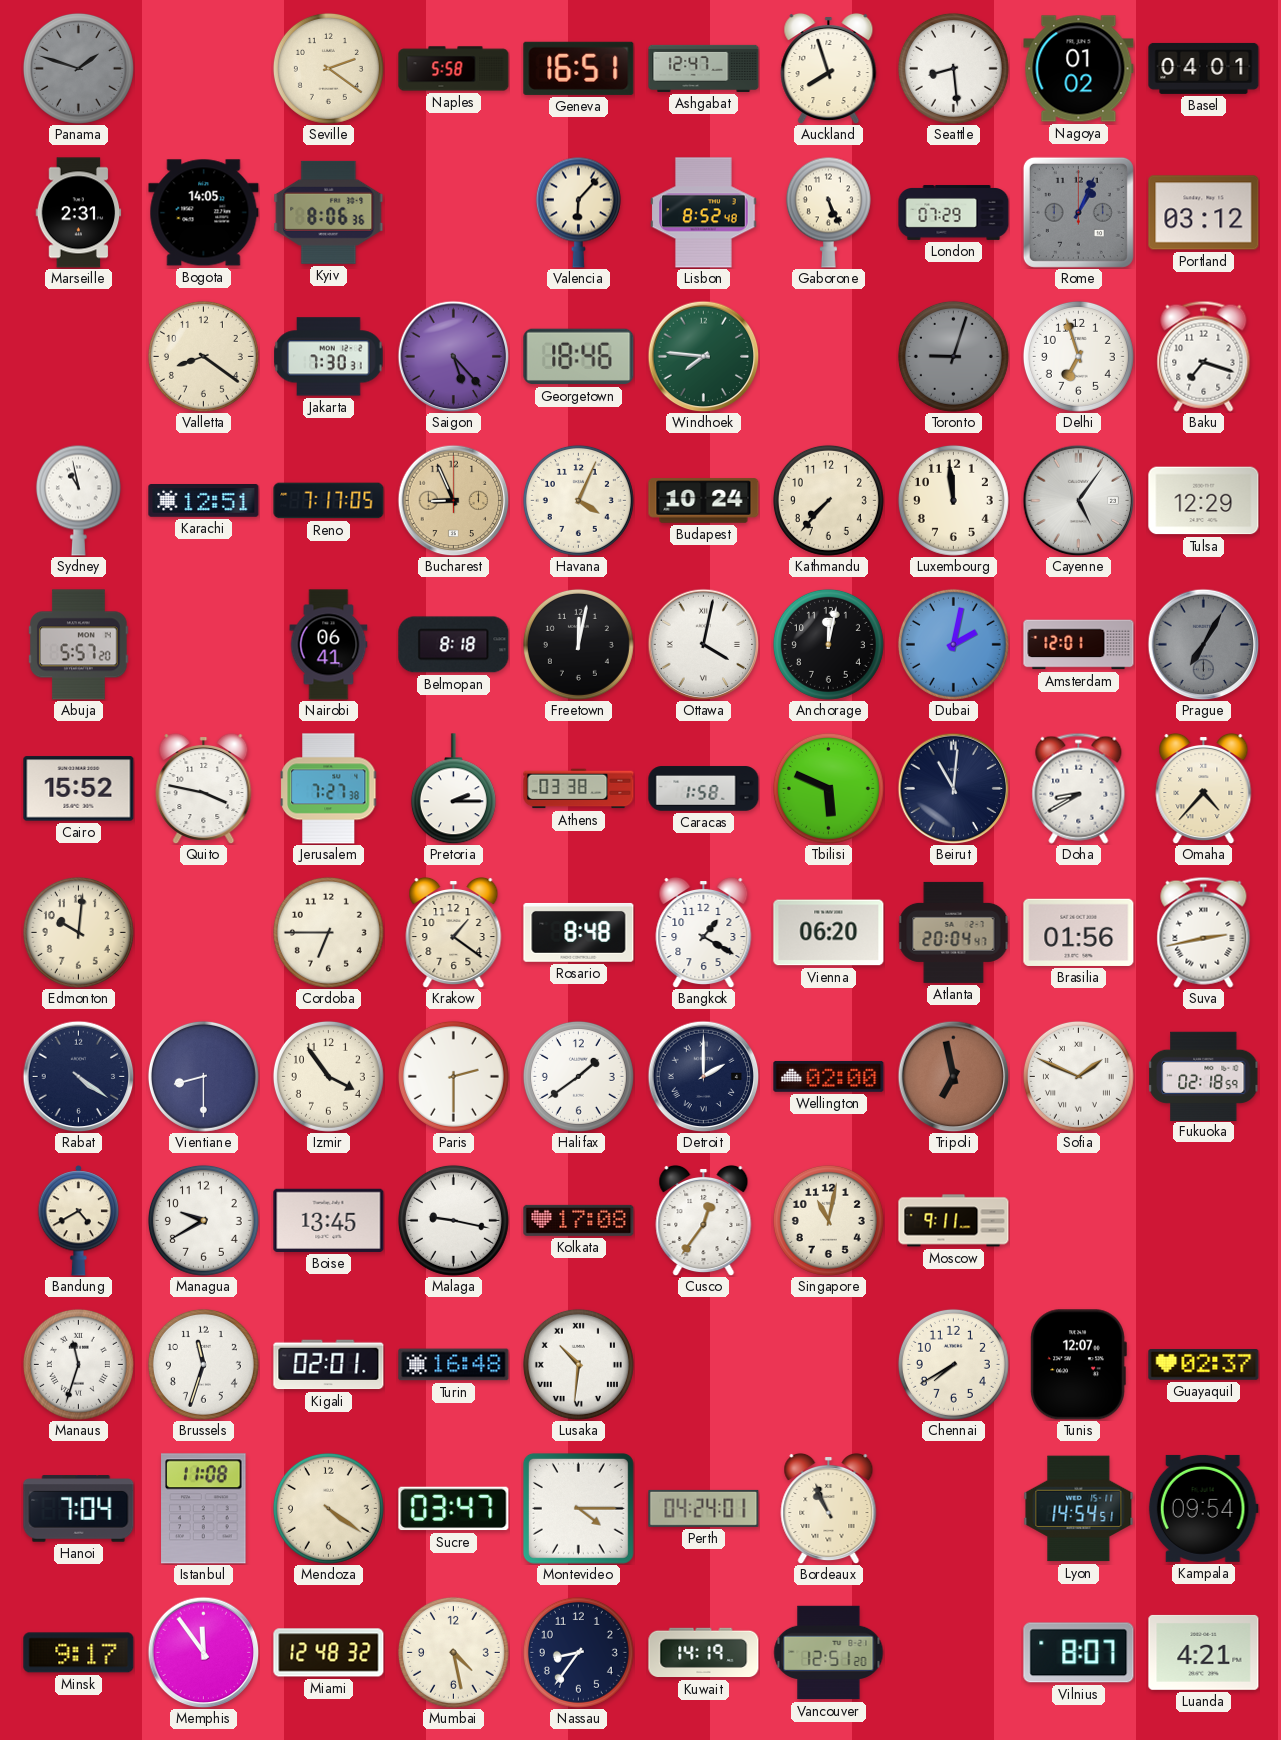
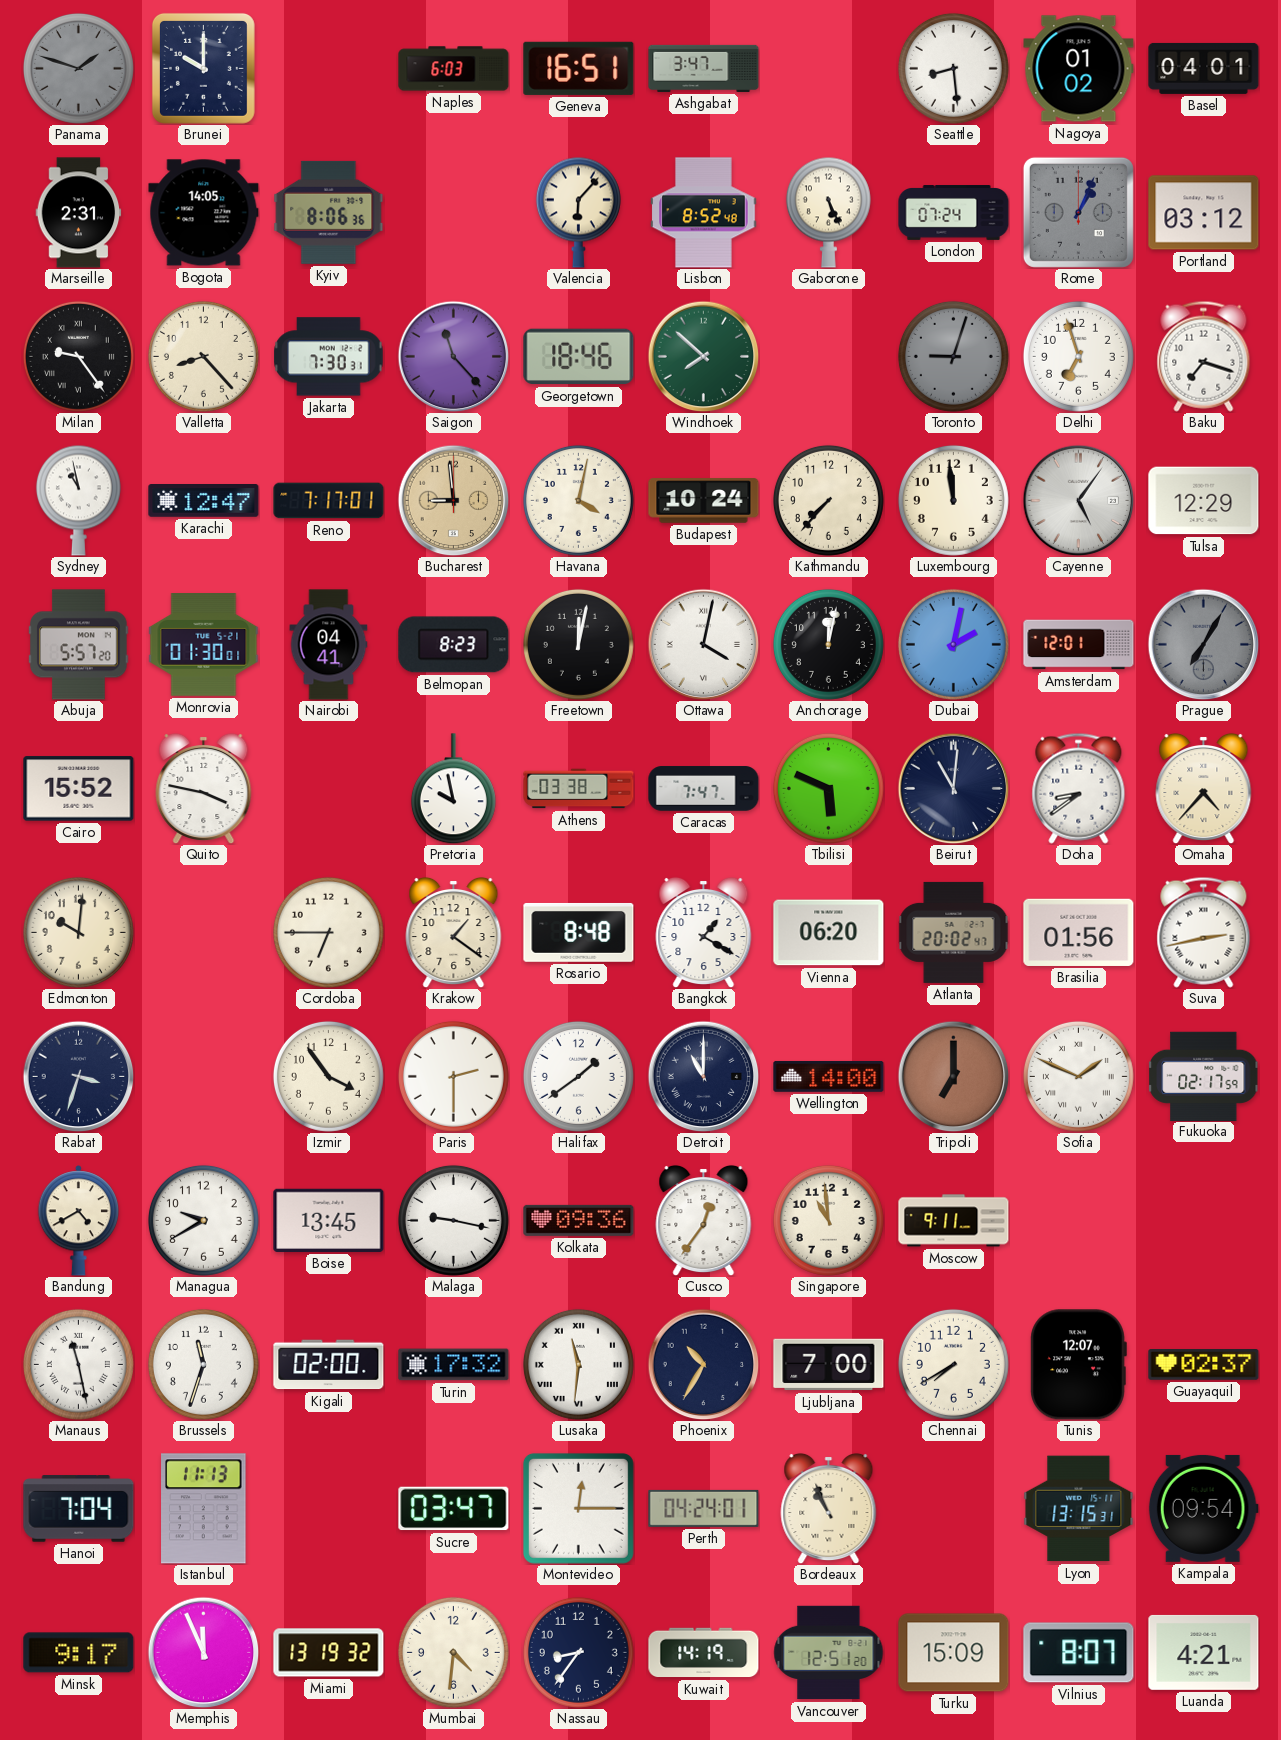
Brunei: none -> 10:00 (203, 68)
Seville: 2:21 -> none (328, 68)
Naples: 5:58 -> 6:03 (454, 69)
Ashgabat: 12:47 -> 3:47 (704, 68)
Auckland: 7:57 -> none (829, 68)
London: 07:29 -> 07:24 (954, 213)
Milan: none -> 9:24 (78, 356)
Valletta: 8:21 -> 8:23 (203, 356)
Saigon: 5:23 -> 11:23 (453, 356)
Windhoek: 7:46 -> 7:52 (703, 356)
Karachi: 12:51 -> 12:47 (204, 501)
Reno: 7:17:05 -> 7:17:01 (329, 501)
Bucharest: 8:56 -> 8:59 (453, 500)
Havana: 4:04 -> 4:02 (578, 500)
Monrovia: none -> 01:30 (204, 645)
Nairobi: 06:41 -> 04:41 (329, 645)
Belmopan: 8:18 -> 8:23 (454, 645)
Jerusalem: 7:27 -> none (329, 789)
Pretoria: 2:15 -> 9:58 (453, 789)
Caracas: 1:58 -> 7:47 (704, 789)
Doha: 8:40 -> 8:39 (1079, 788)
Atlanta: 20:04 -> 20:02 (954, 932)
Rabat: 4:21 -> 3:33 (78, 1076)
Vientiane: 8:30 -> none (203, 1076)
Detroit: 2:00 -> 11:00 (703, 1076)
Wellington: 02:00 -> 14:00 (829, 1076)
Tripoli: 6:58 -> 7:00 (953, 1076)
Fukuoka: 02:18 -> 02:17 (1204, 1076)
Kolkata: 17:08 -> 09:36 (579, 1220)
Singapore: 11:02 -> 10:59 (828, 1220)
Manaus: 11:33 -> 11:28 (78, 1364)
Kigali: 02:01 -> 02:00 (329, 1365)
Turin: 16:48 -> 17:32 (454, 1365)
Lusaka: 10:31 -> 11:31 (578, 1364)
Phoenix: none -> 10:35 (703, 1364)
Ljubljana: none -> 7:00 (829, 1365)
Istanbul: 11:08 -> 11:13 (204, 1509)
Mendoza: 4:21 -> none (328, 1508)
Montevideo: 4:15 -> 12:15 (578, 1508)
Lyon: 14:54 -> 13:15 (1079, 1509)
Memphis: 11:54 -> 11:56 (203, 1652)
Miami: 12:48 -> 13:19 (329, 1653)
Mumbai: 4:28 -> 4:31 (453, 1652)
Turku: none -> 15:09 (954, 1653)
